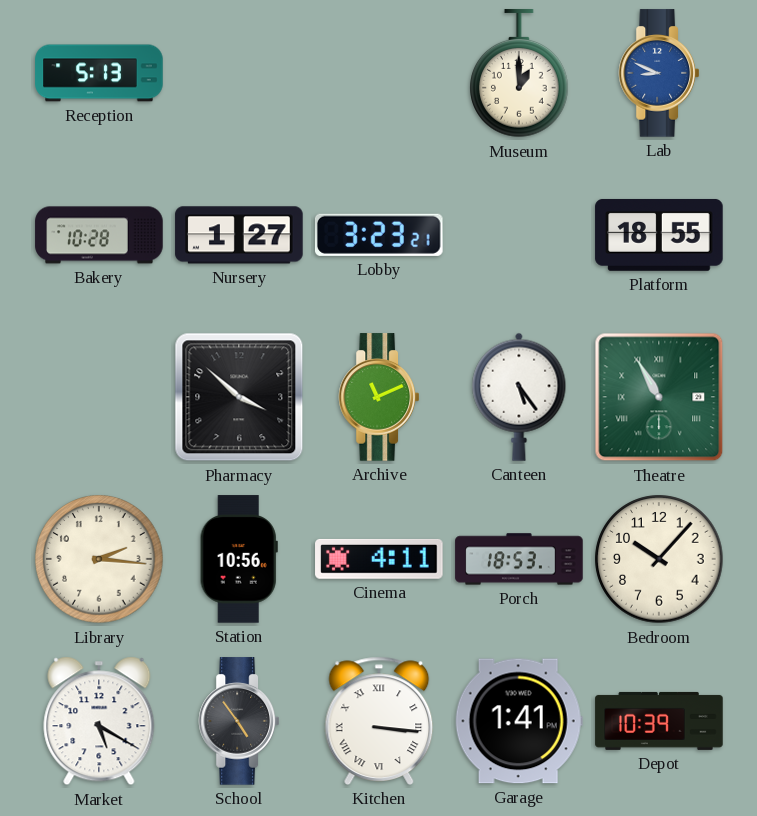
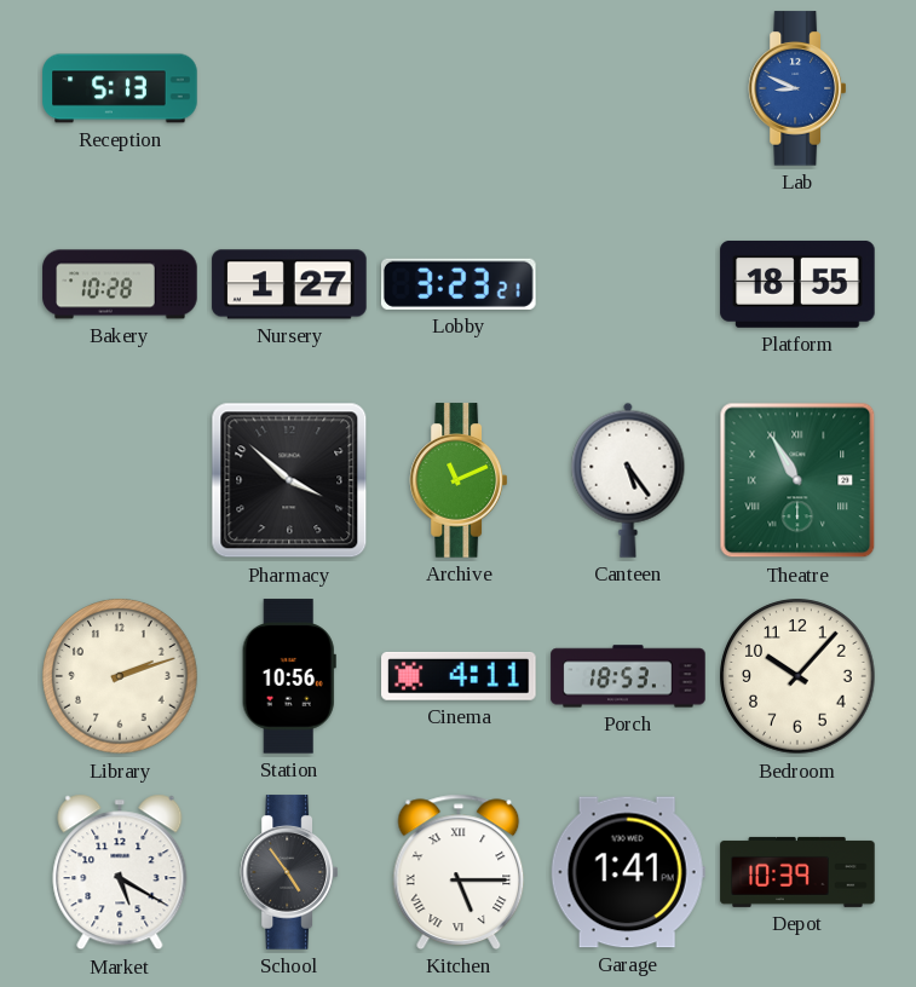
Museum: 1:00 -> none (519, 74)
Library: 2:16 -> 2:12 (120, 676)
Kitchen: 3:16 -> 5:15 (459, 872)
